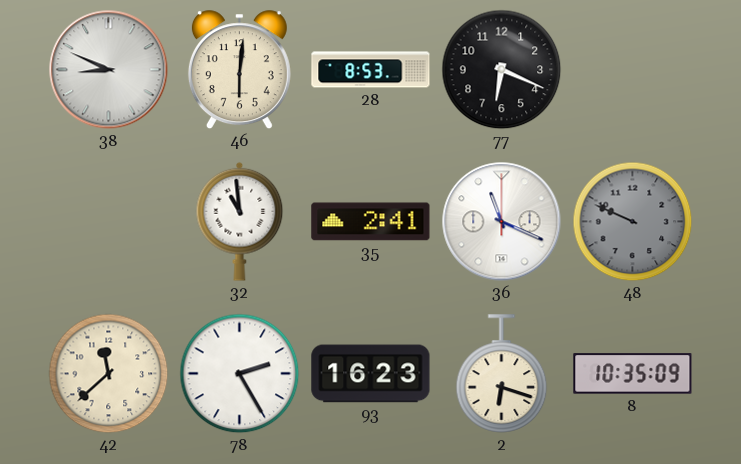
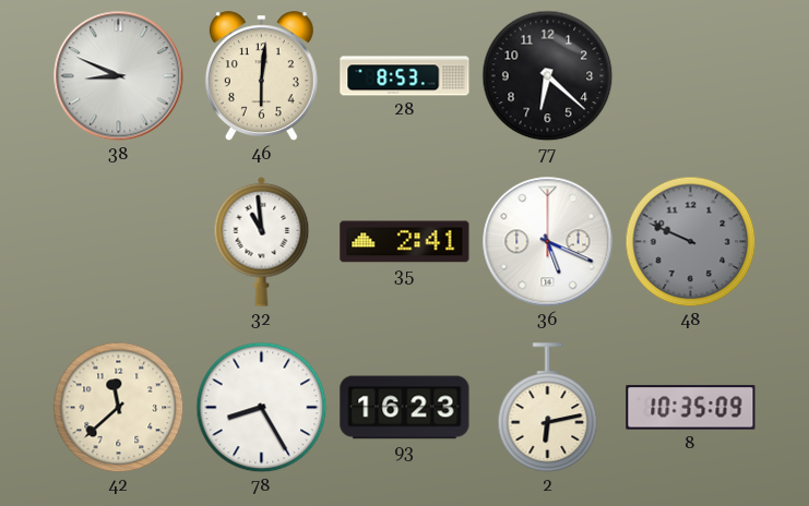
77: 6:19 -> 6:22 (548, 76)
36: 11:19 -> 5:19 (548, 242)
78: 2:25 -> 8:25 (262, 408)
2: 6:18 -> 6:13 (548, 408)
